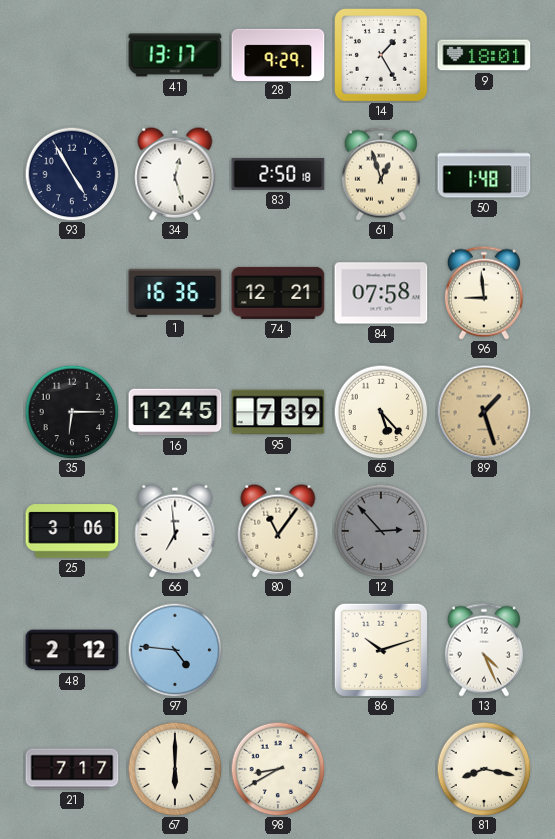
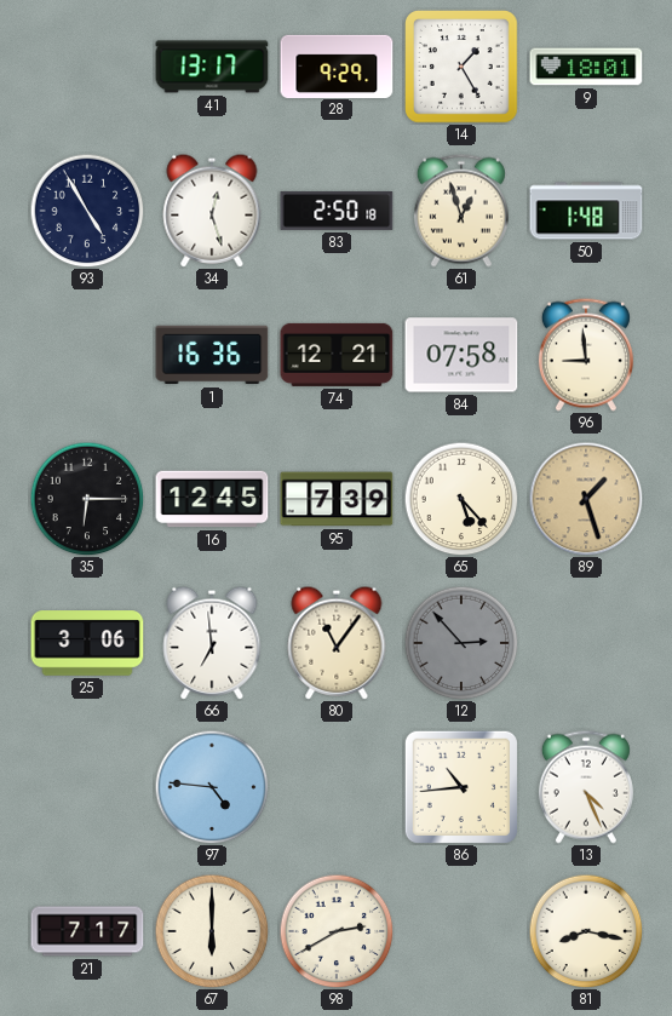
48: 2:12 -> none (72, 650)
86: 10:12 -> 10:44 (460, 786)
98: 8:40 -> 2:40 (337, 931)
